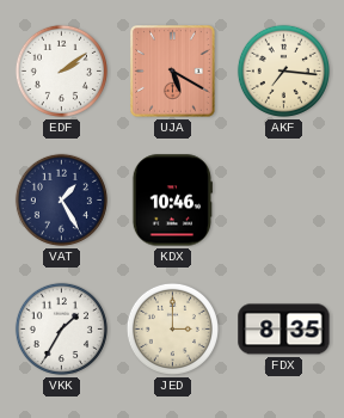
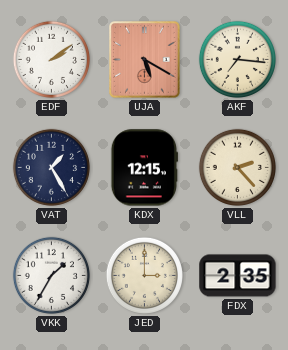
KDX: 10:46 -> 12:15 (144, 168)
VLL: none -> 2:23 (237, 167)
FDX: 8:35 -> 2:35 (238, 276)
